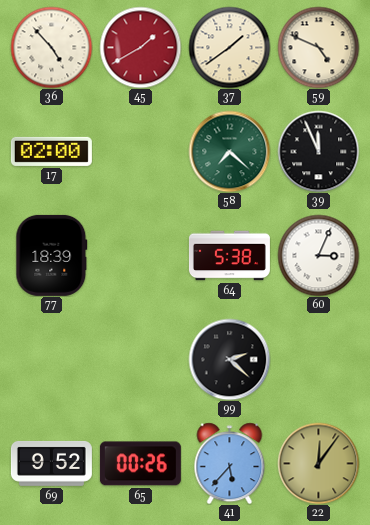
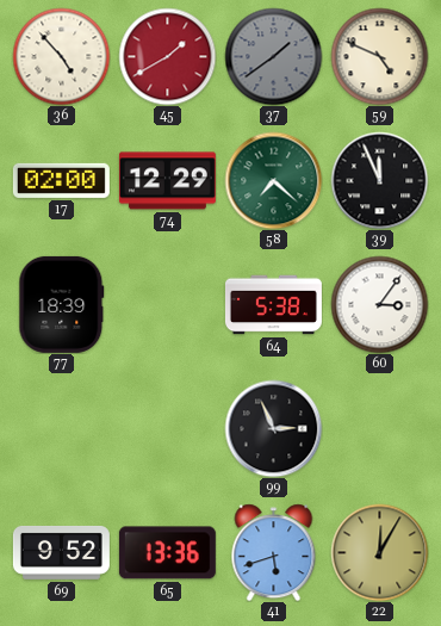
37 dial: cream -> grey (273, 56)
74: none -> 12:29 (167, 181)
60: 3:04 -> 3:06 (379, 304)
99: 2:22 -> 2:56 (273, 428)
65: 00:26 -> 13:36 (167, 553)
41: 5:37 -> 5:42 (274, 552)
22: 12:06 -> 12:05 (379, 552)
